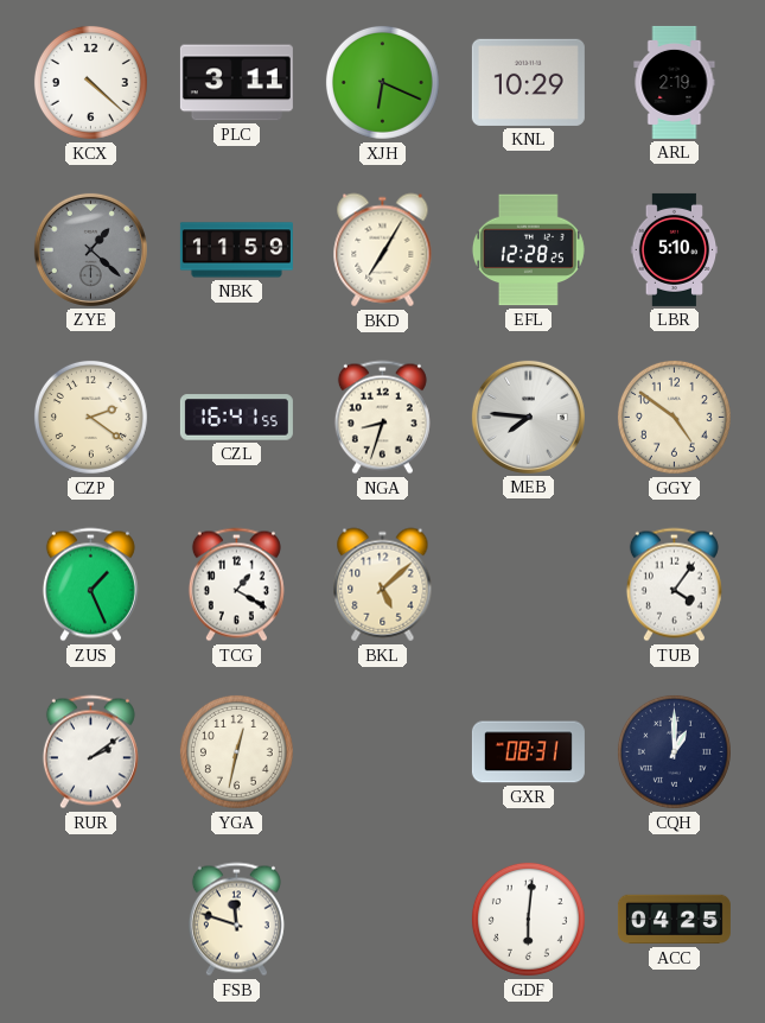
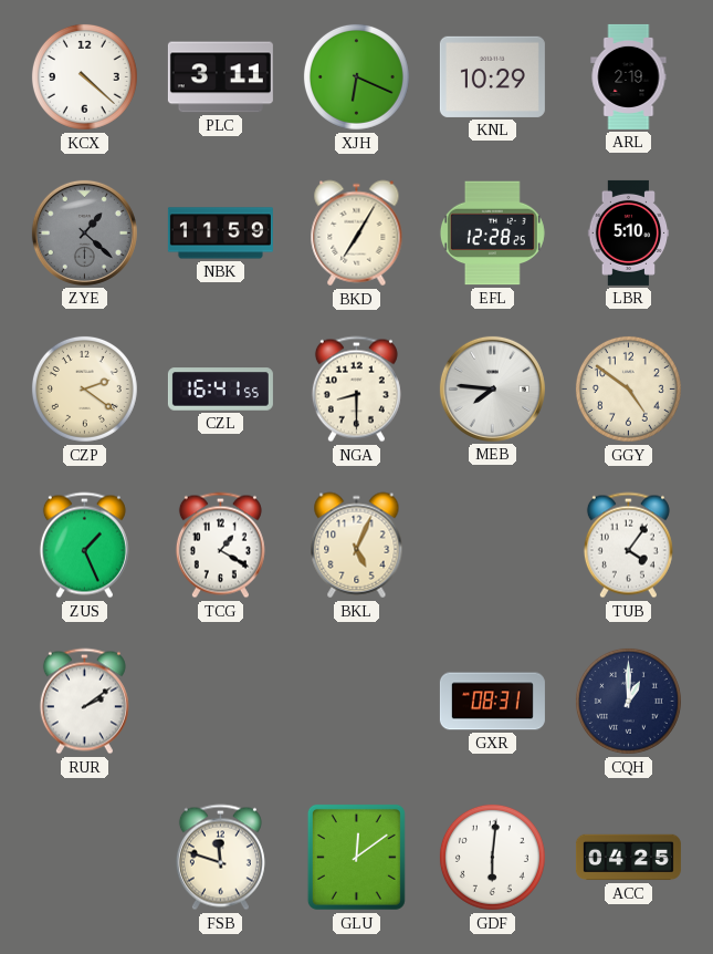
NGA: 8:33 -> 8:30 (356, 390)
BKL: 5:08 -> 5:04 (357, 546)
YGA: 12:32 -> none (236, 751)
GLU: none -> 12:09 (356, 857)
